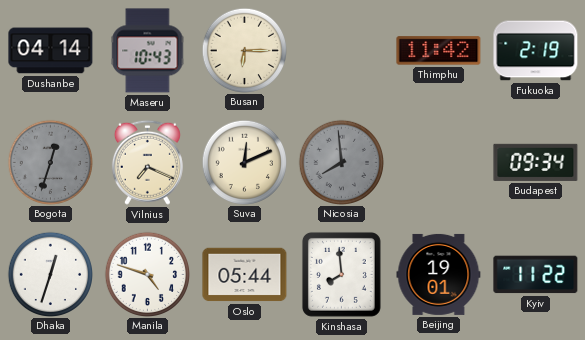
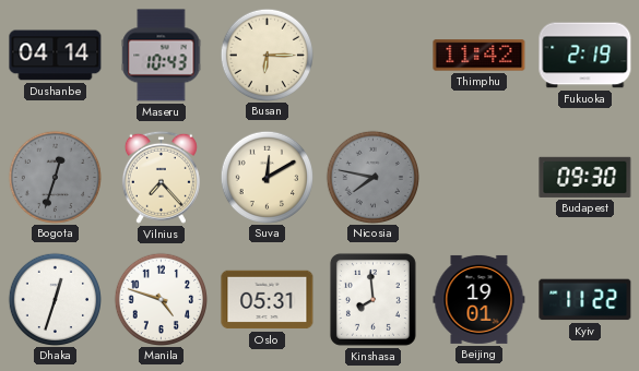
Vilnius: 7:19 -> 7:23 (161, 177)
Suva: 12:11 -> 12:10 (267, 177)
Nicosia: 7:59 -> 7:47 (372, 177)
Budapest: 09:34 -> 09:30 (585, 177)
Oslo: 05:44 -> 05:31 (268, 300)
